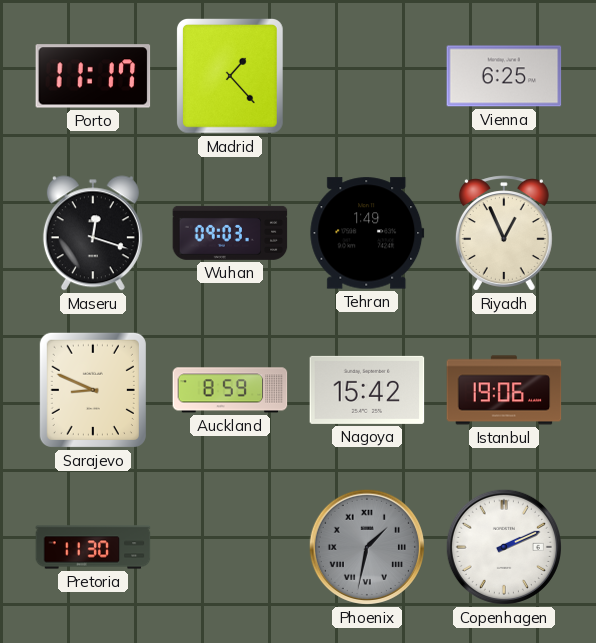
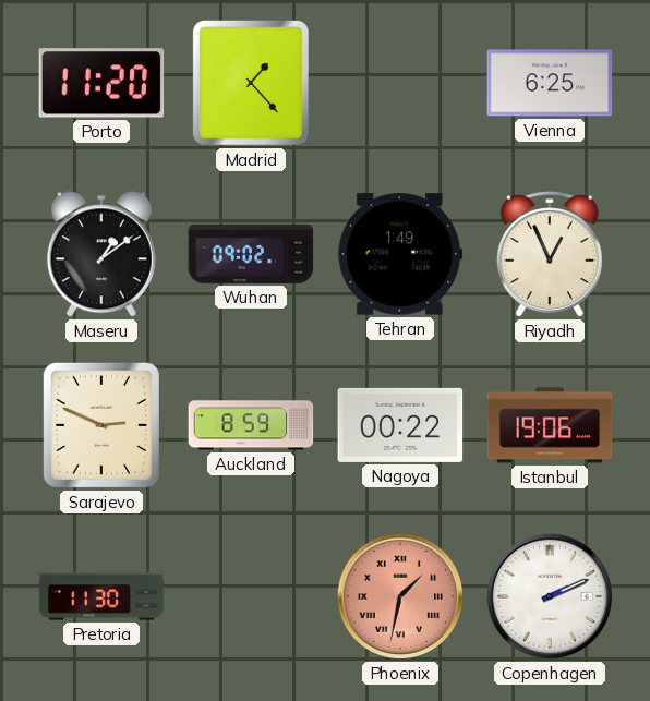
Porto: 11:17 -> 11:20 (101, 83)
Maseru: 12:18 -> 1:09 (101, 254)
Wuhan: 09:03 -> 09:02 (251, 254)
Sarajevo: 8:49 -> 2:49 (101, 425)
Nagoya: 15:42 -> 00:22 (400, 425)
Phoenix dial: grey -> salmon (400, 596)
